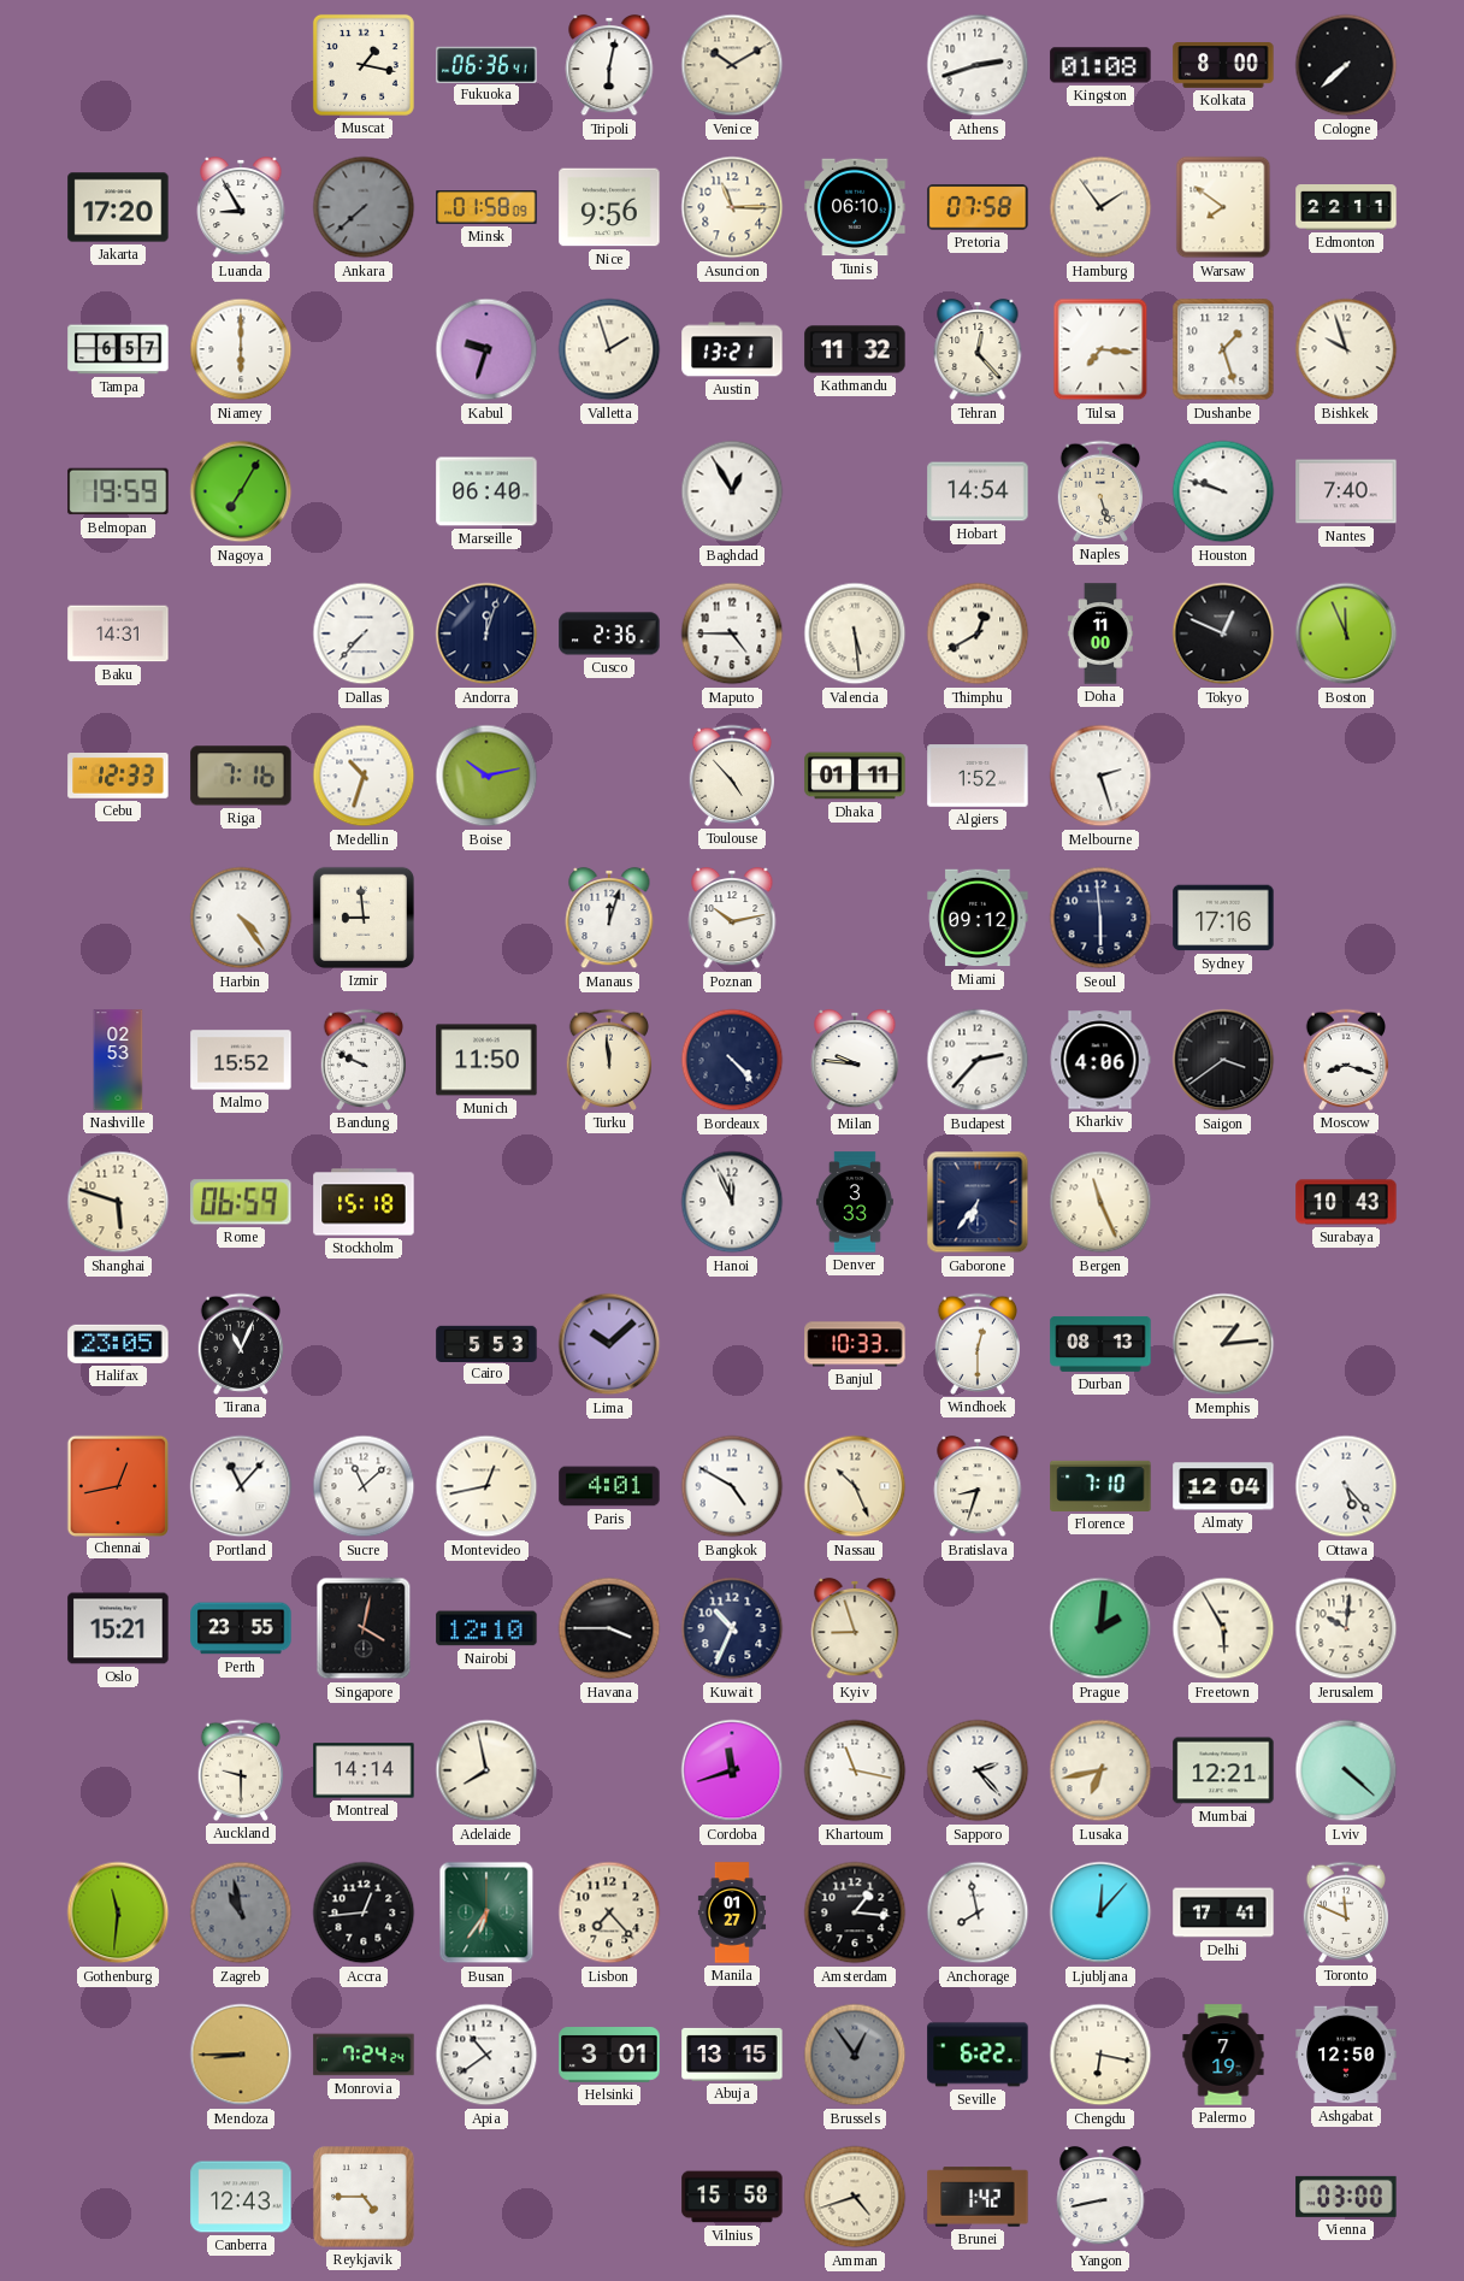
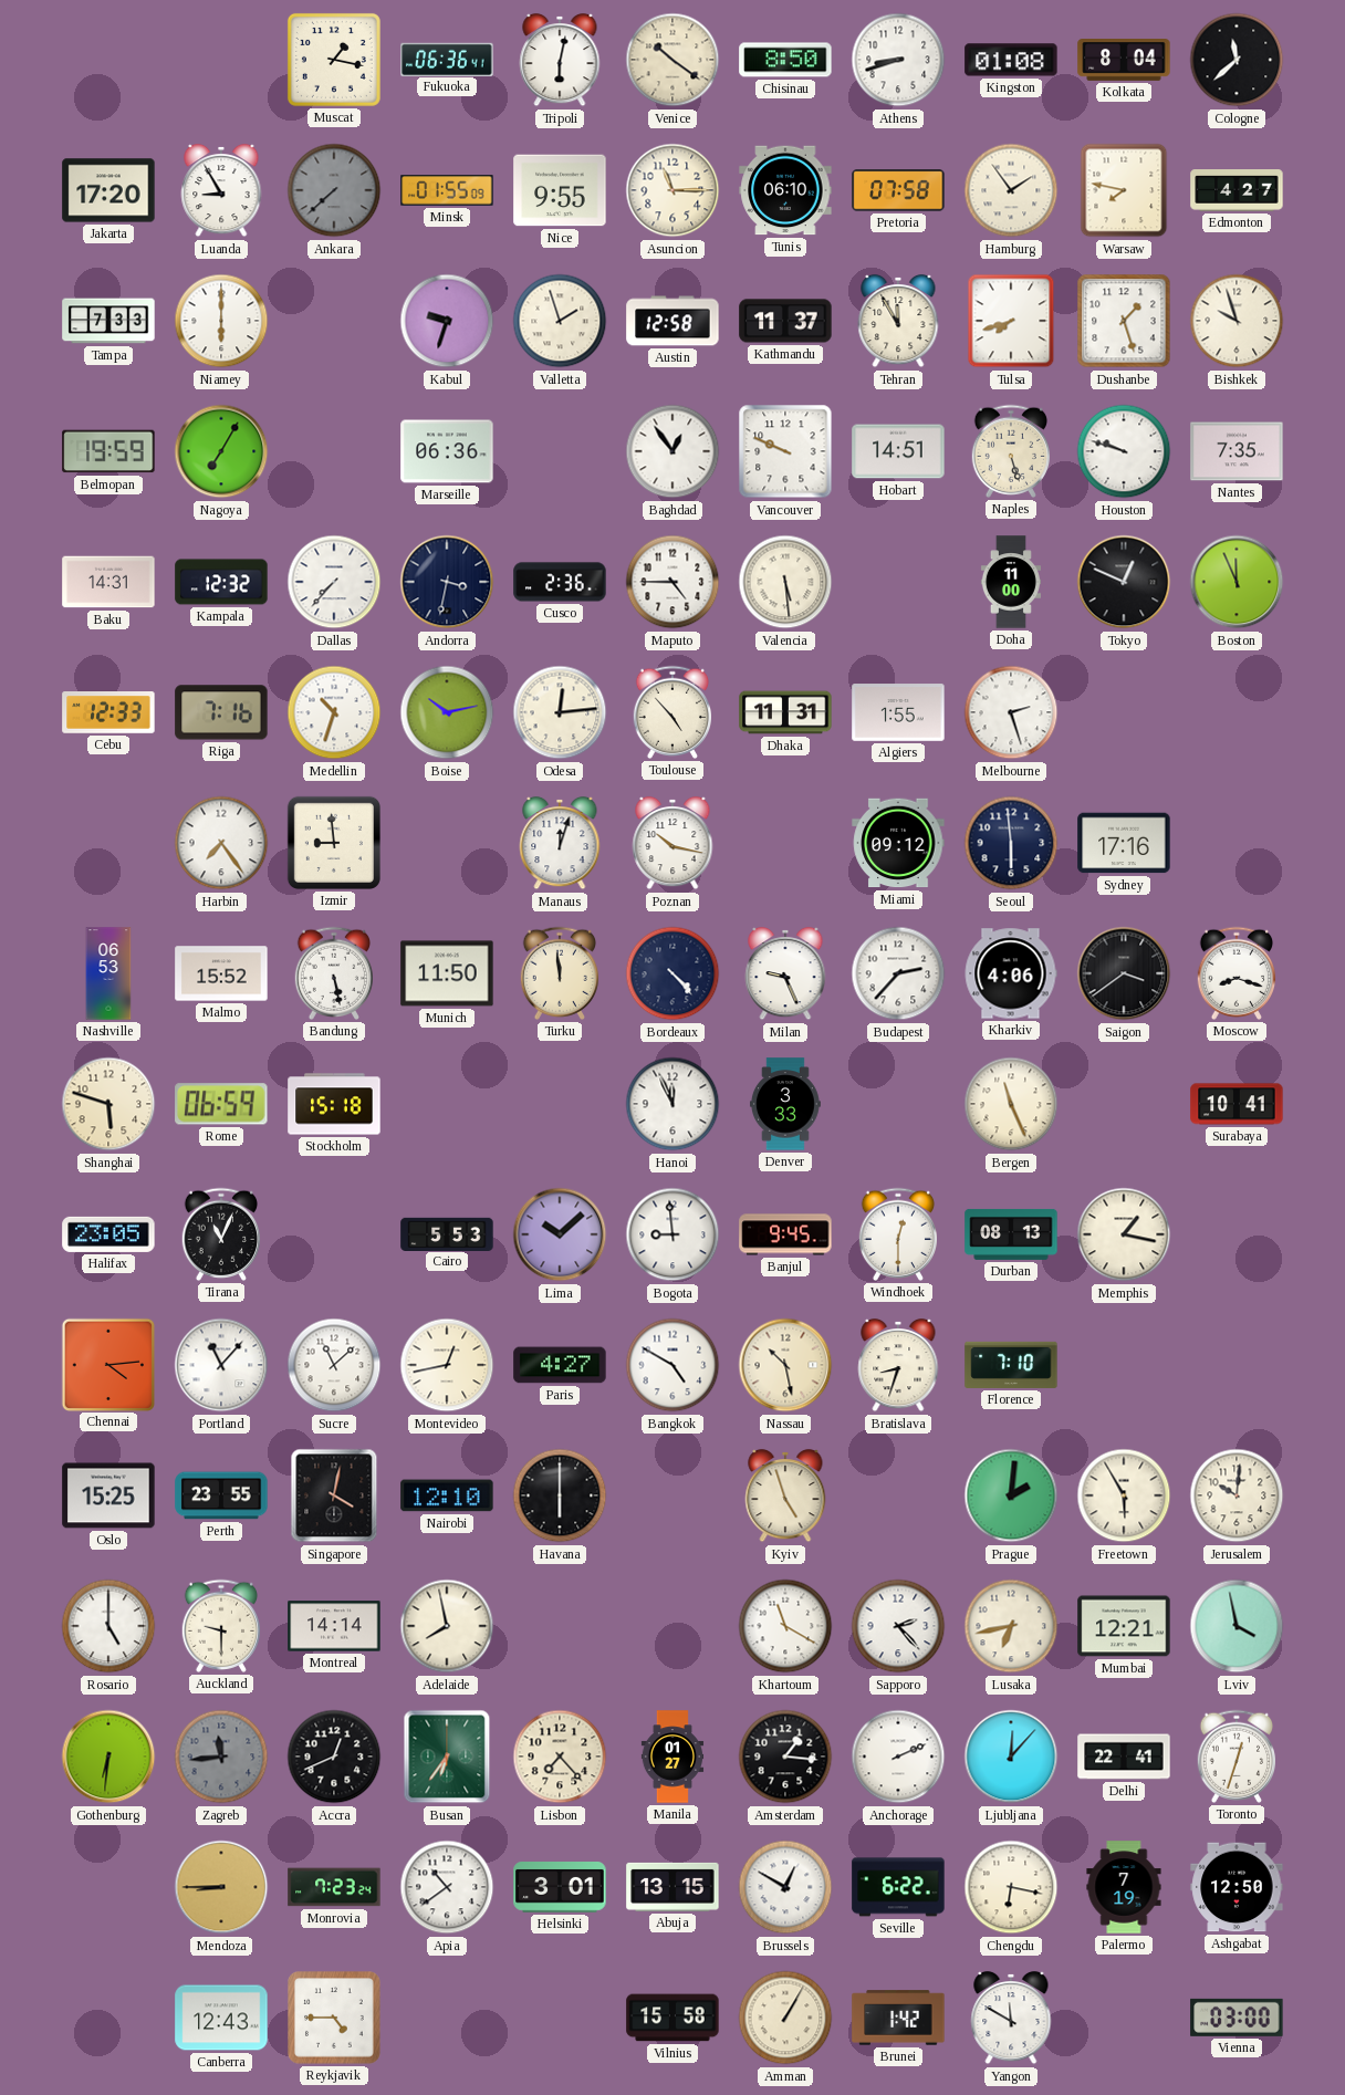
Venice: 10:10 -> 10:21 (672, 60)
Chisinau: none -> 8:50 (785, 60)
Athens: 2:42 -> 8:42 (898, 60)
Kolkata: 8:00 -> 8:04 (1124, 61)
Cologne: 7:38 -> 11:38 (1237, 60)
Minsk: 01:58 -> 01:55 (447, 190)
Nice: 9:56 -> 9:55 (560, 190)
Warsaw: 7:51 -> 7:47 (1124, 190)
Edmonton: 22:11 -> 4:27 (1237, 191)
Tampa: 6:57 -> 7:33 (108, 321)
Austin: 13:21 -> 12:58 (672, 321)
Kathmandu: 11:32 -> 11:37 (785, 321)
Tehran: 12:23 -> 11:55 (898, 321)
Tulsa: 7:16 -> 7:42 (1011, 321)
Marseille: 06:40 -> 06:36 (447, 451)
Baghdad: 12:55 -> 12:54 (672, 451)
Vancouver: none -> 9:49 (785, 451)
Hobart: 14:54 -> 14:51 (898, 451)
Nantes: 7:40 -> 7:35 (1237, 451)
Kampala: none -> 12:32 (221, 582)
Andorra: 12:03 -> 3:32 (447, 582)
Thimphu: 12:40 -> none (978, 633)
Odesa: none -> 12:14 (560, 712)
Dhaka: 01:11 -> 11:31 (785, 712)
Algiers: 1:52 -> 1:55 (898, 712)
Harbin: 4:24 -> 7:24 (221, 843)
Poznan: 10:13 -> 10:17 (672, 843)
Nashville: 02:53 -> 06:53 (108, 973)
Bandung: 9:49 -> 5:28 (334, 973)
Milan: 9:46 -> 9:26 (785, 973)
Gaborone: 6:36 -> none (978, 1202)
Surabaya: 10:43 -> 10:41 (1237, 1104)
Bogota: none -> 8:59 (672, 1234)
Banjul: 10:33 -> 9:45 (785, 1234)
Memphis: 1:14 -> 1:17 (1124, 1234)
Chennai: 12:43 -> 4:14 (107, 1364)
Paris: 4:01 -> 4:27 (560, 1365)
Nassau: 10:26 -> 10:28 (785, 1365)
Almaty: 12:04 -> none (1223, 1486)
Ottawa: 5:23 -> none (1346, 1486)
Oslo: 15:21 -> 15:25 (108, 1495)
Havana: 3:45 -> 6:00 (560, 1495)
Kuwait: 10:34 -> none (732, 1628)
Kyiv: 8:57 -> 4:57 (785, 1495)
Rosario: none -> 5:00 (108, 1626)
Cordoba: 11:42 -> none (732, 1770)
Khartoum: 11:17 -> 11:20 (785, 1626)
Lviv: 4:22 -> 3:58 (1237, 1626)
Gothenburg: 11:31 -> 6:31 (108, 1757)
Zagreb: 10:58 -> 11:44 (221, 1757)
Accra: 12:44 -> 12:41 (334, 1757)
Anchorage: 7:58 -> 2:11 (898, 1757)
Delhi: 17:41 -> 22:41 (1124, 1757)
Toronto: 11:49 -> 12:33 (1237, 1757)
Monrovia: 7:24 -> 7:23 (334, 1887)
Brussels: 12:54 -> 12:50 (785, 1887)
Brussels dial: grey -> white (785, 1887)
Amman: 4:42 -> 1:05 (785, 2018)
Yangon: 8:43 -> 11:50 (1011, 2018)
